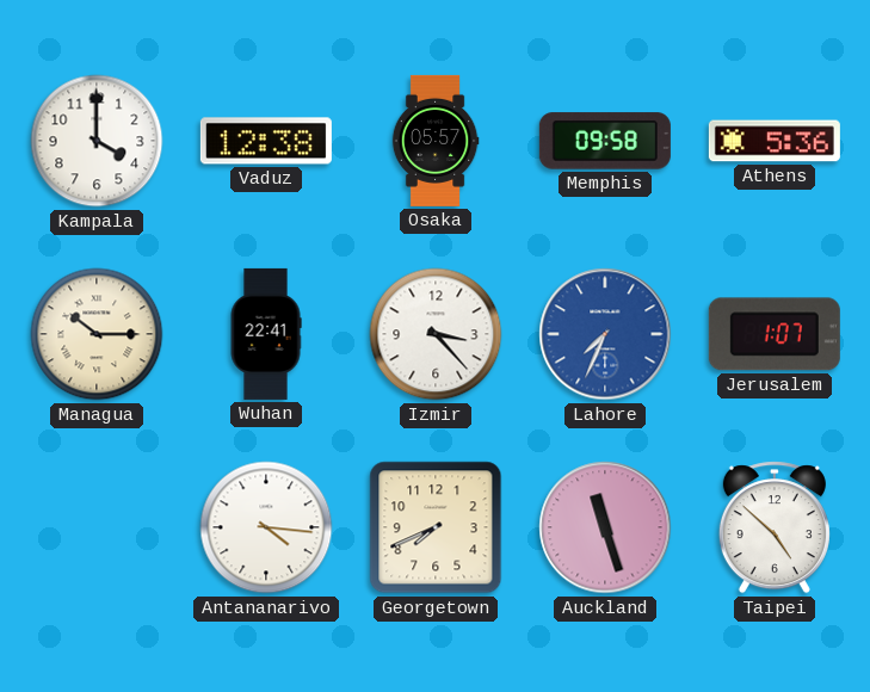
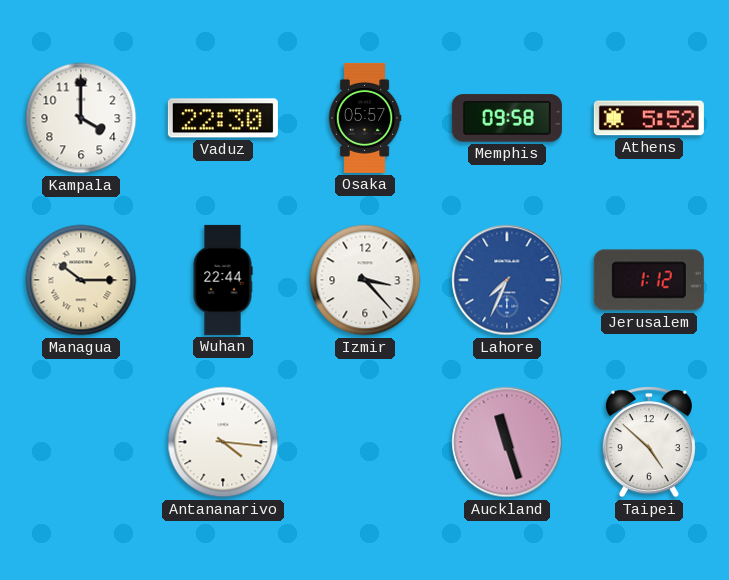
Vaduz: 12:38 -> 22:30 (223, 118)
Athens: 5:36 -> 5:52 (649, 118)
Wuhan: 22:41 -> 22:44 (223, 280)
Jerusalem: 1:07 -> 1:12 (649, 280)
Georgetown: 7:41 -> none (436, 527)
